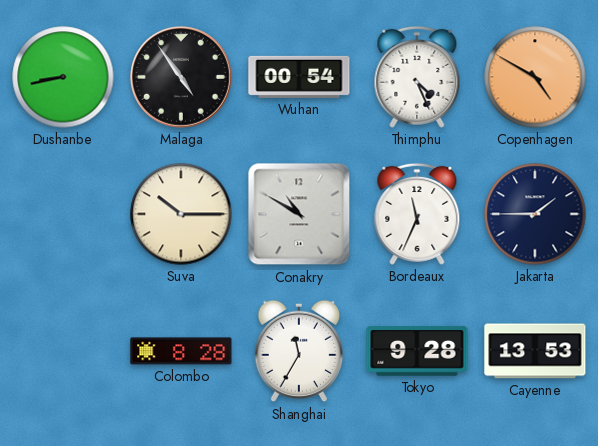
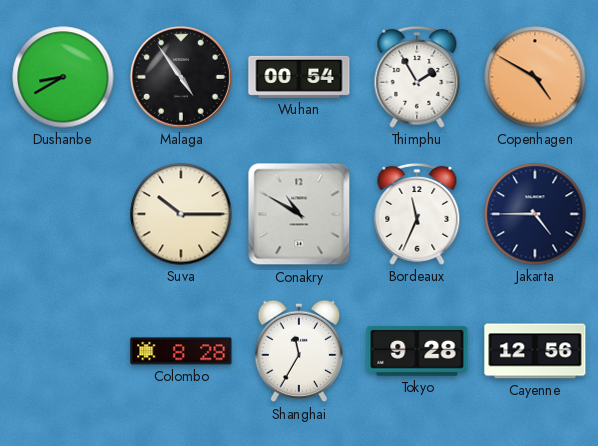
Dushanbe: 8:43 -> 8:40 (63, 77)
Thimphu: 4:26 -> 1:55 (417, 77)
Jakarta: 1:45 -> 4:45 (535, 214)
Cayenne: 13:53 -> 12:56 (535, 351)
